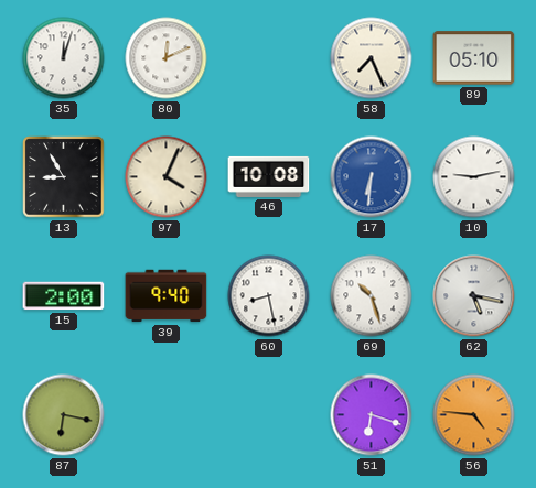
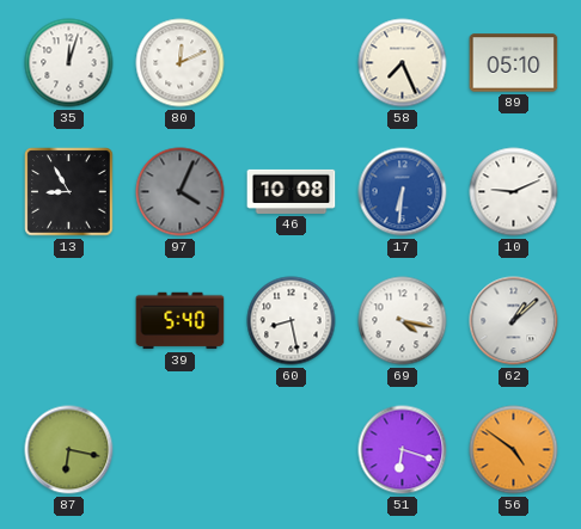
97 dial: cream -> grey (181, 192)
10: 9:13 -> 9:11 (514, 192)
15: 2:00 -> none (64, 296)
39: 9:40 -> 5:40 (181, 321)
69: 10:27 -> 4:17 (403, 321)
62: 5:17 -> 1:08 (514, 321)
56: 4:46 -> 4:51 (514, 450)
